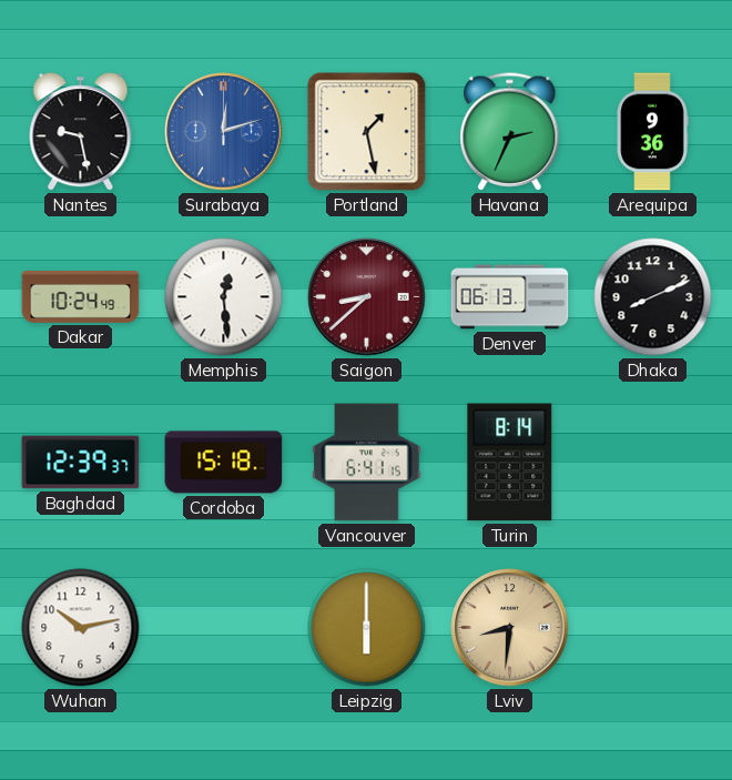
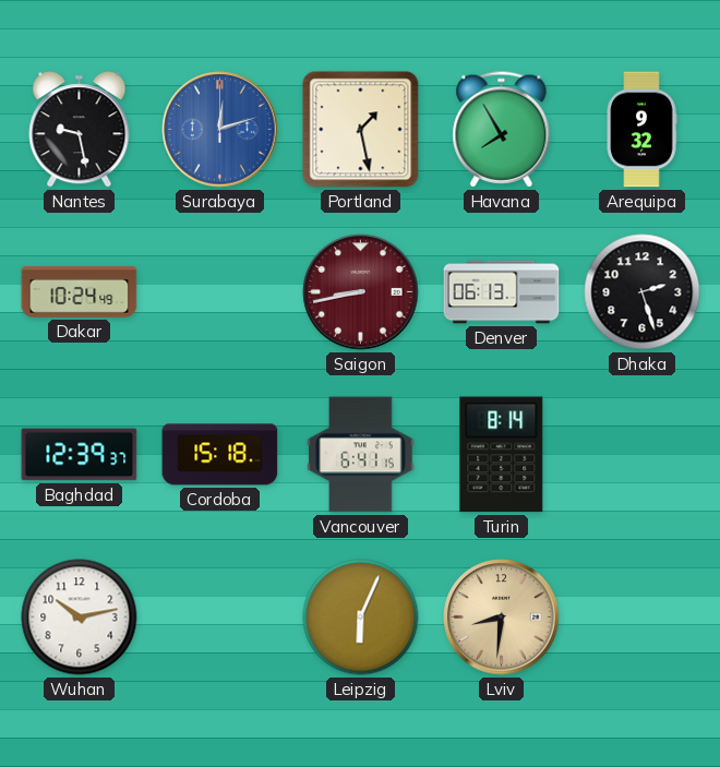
Havana: 2:34 -> 7:55 (502, 130)
Arequipa: 9:36 -> 9:32 (641, 130)
Memphis: 12:29 -> none (224, 297)
Saigon: 8:38 -> 8:43 (361, 292)
Dhaka: 8:11 -> 2:27 (643, 292)
Leipzig: 6:00 -> 6:04 (361, 618)
